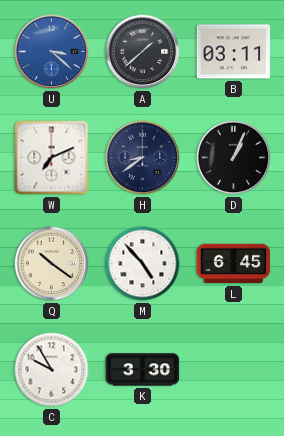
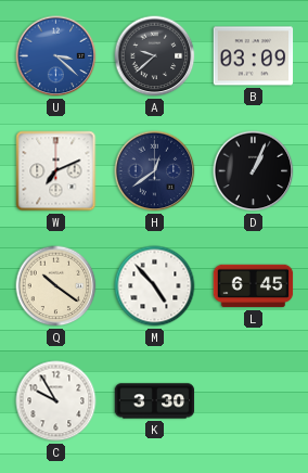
A: 1:38 -> 9:38 (155, 56)
B: 03:11 -> 03:09 (254, 56)
H: 8:39 -> 12:39 (155, 171)
